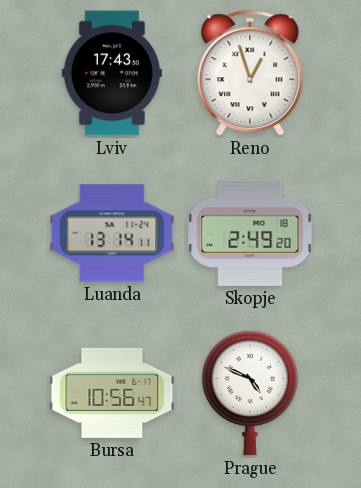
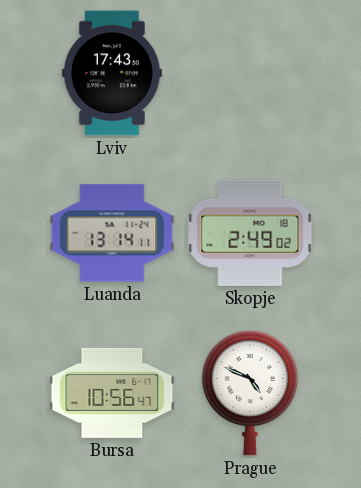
Reno: 12:57 -> none (250, 74)
Skopje: 2:49:20 -> 2:49:02 (250, 233)
